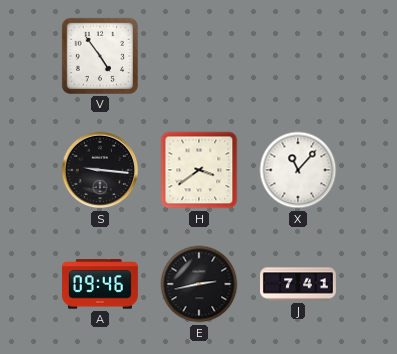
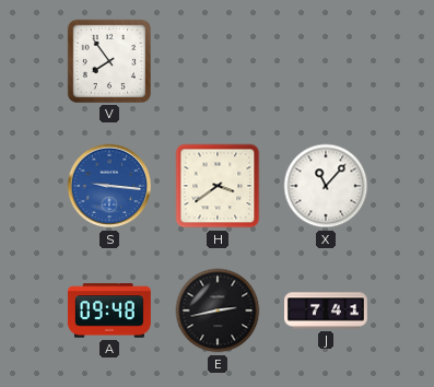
V: 4:54 -> 7:54 (109, 61)
S dial: black -> blue (109, 186)
A: 09:46 -> 09:48 (109, 310)
